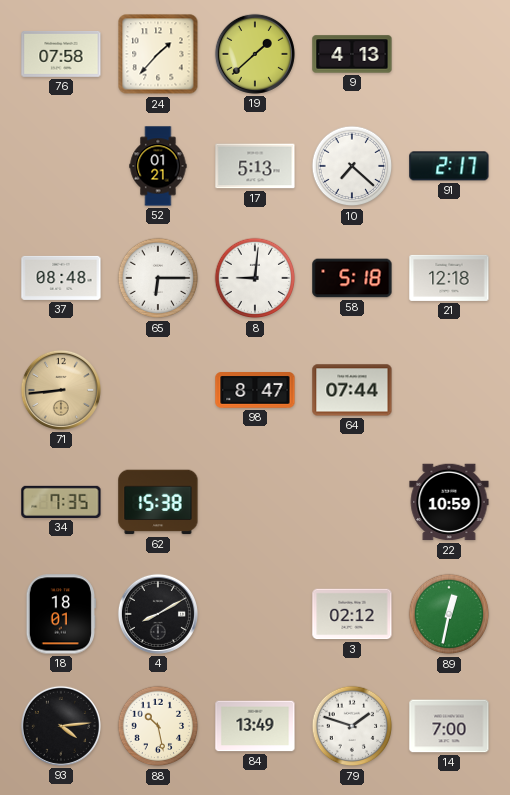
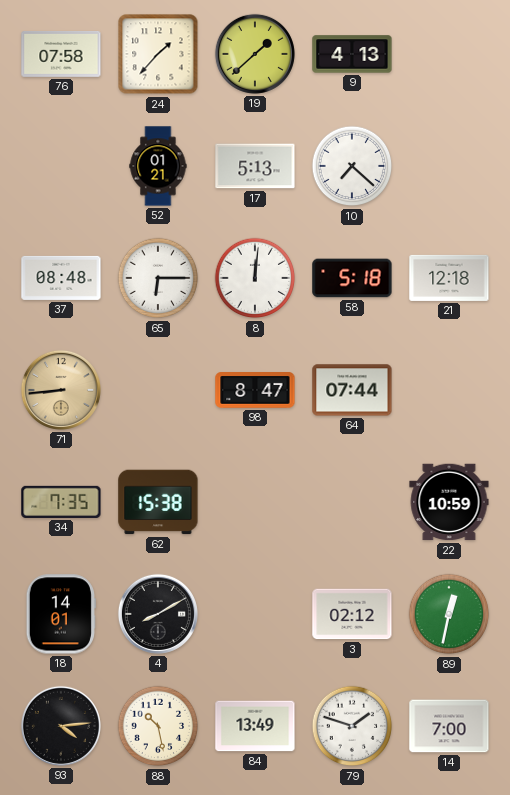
91: 2:17 -> none (449, 166)
8: 9:01 -> 12:01 (255, 278)
18: 18:01 -> 14:01 (61, 614)
